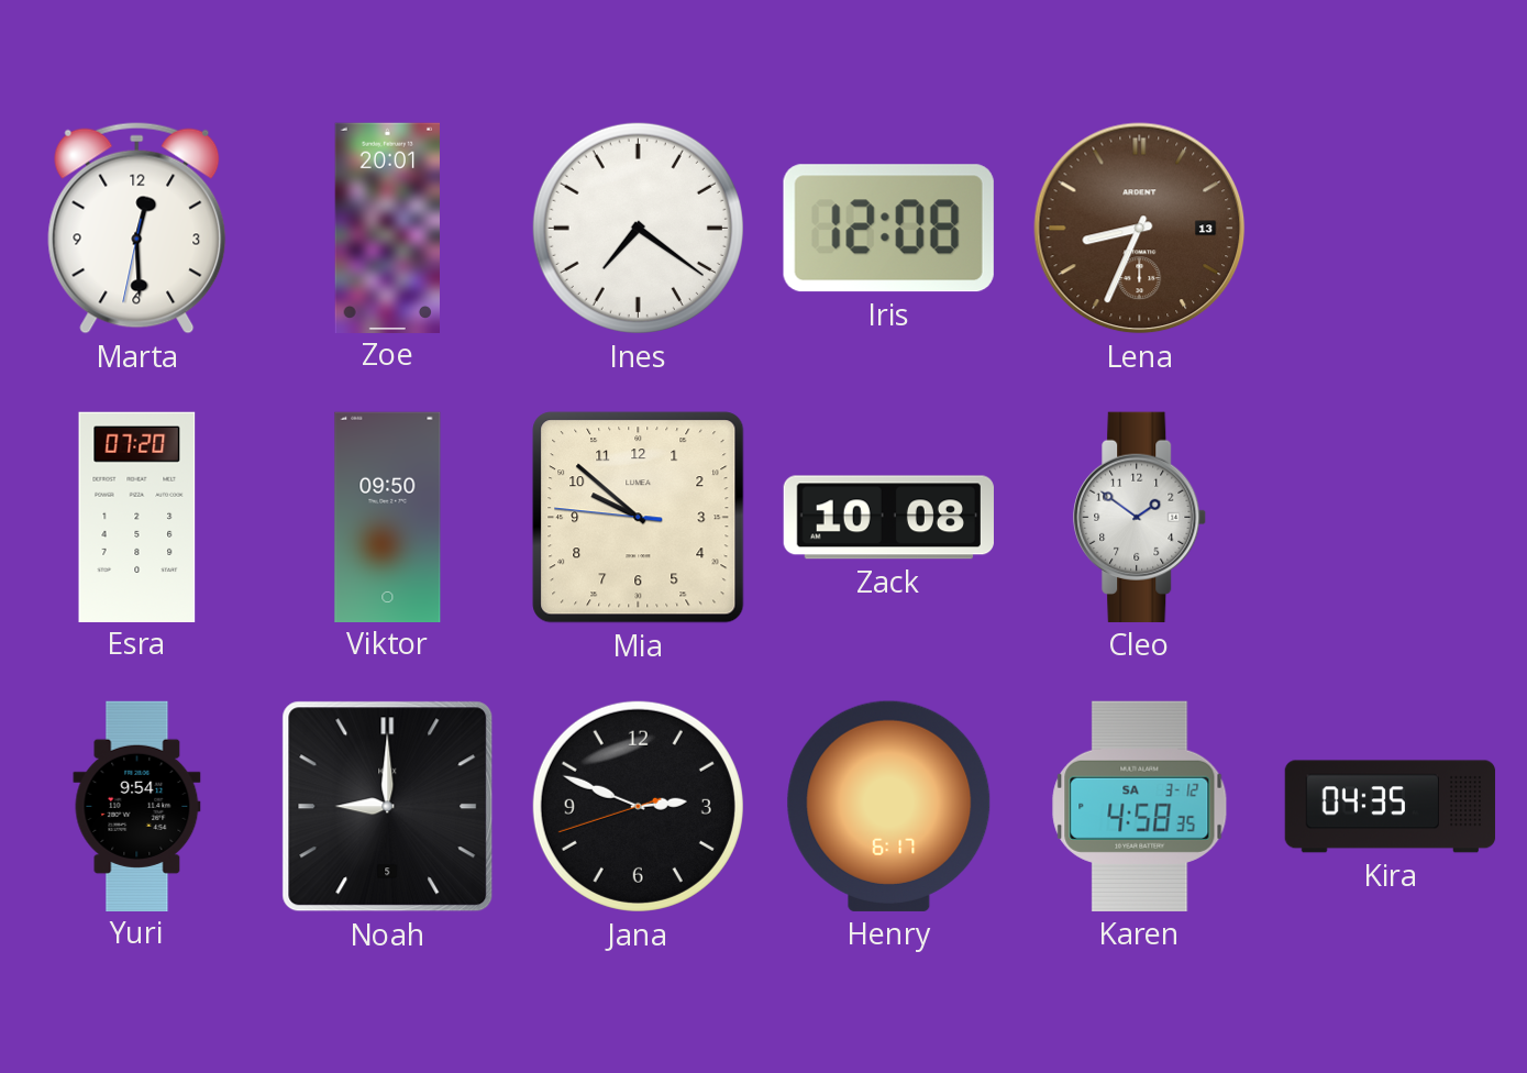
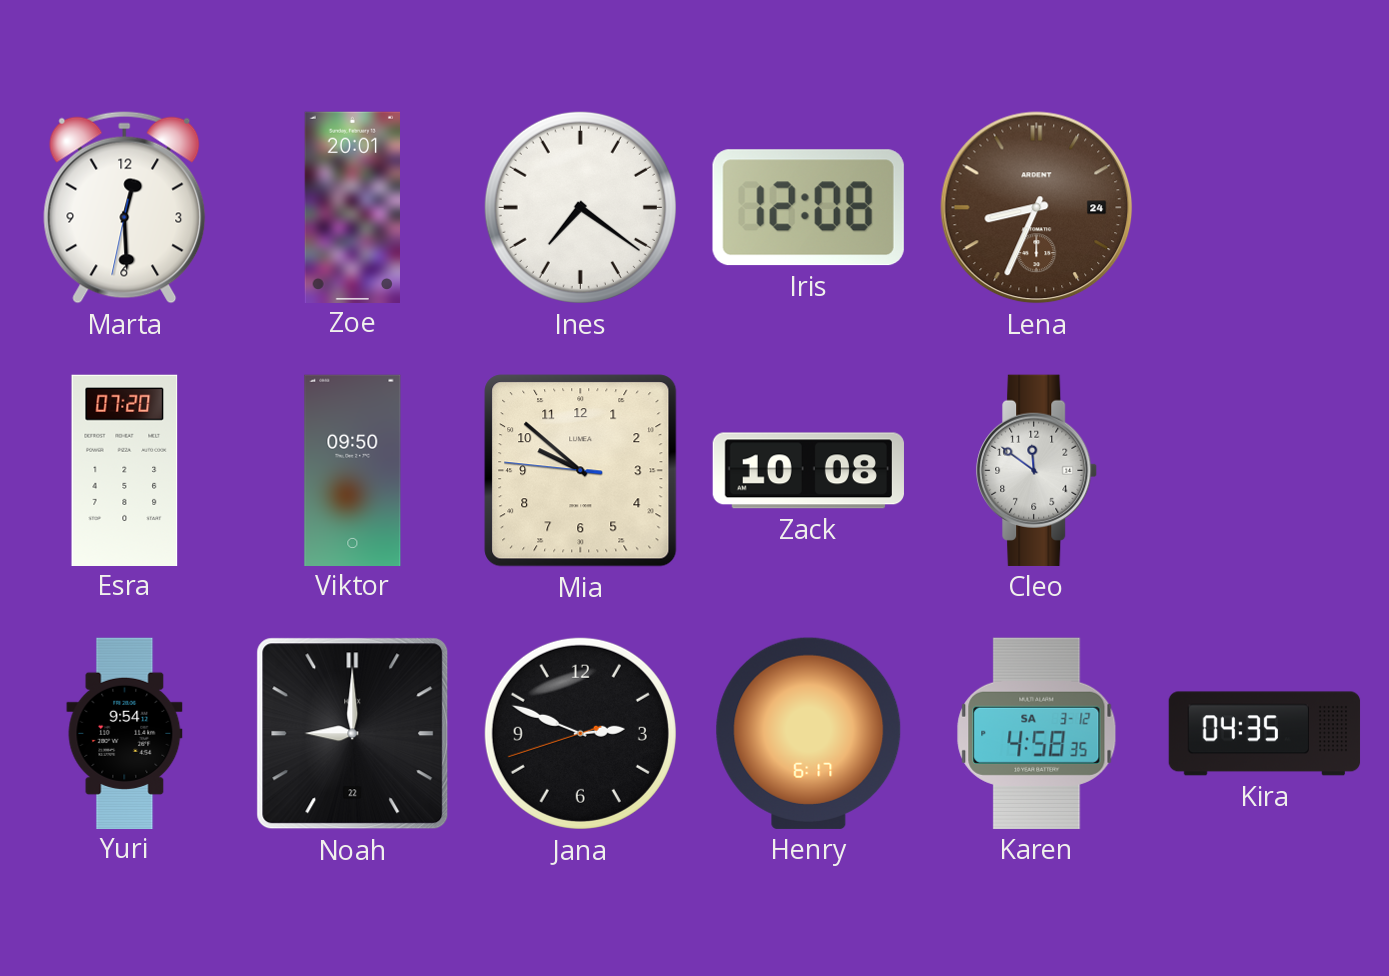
Lena date: 13 -> 24 (1037, 208)
Cleo: 1:51 -> 11:51 (1037, 470)
Noah date: 5 -> 22 (353, 734)
